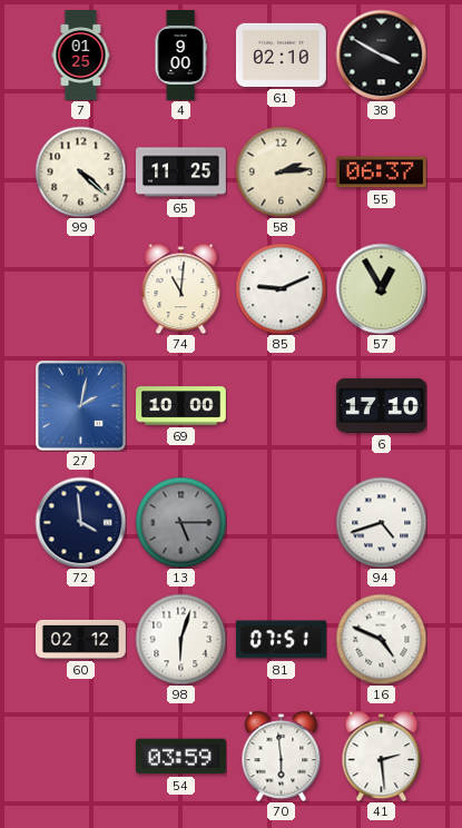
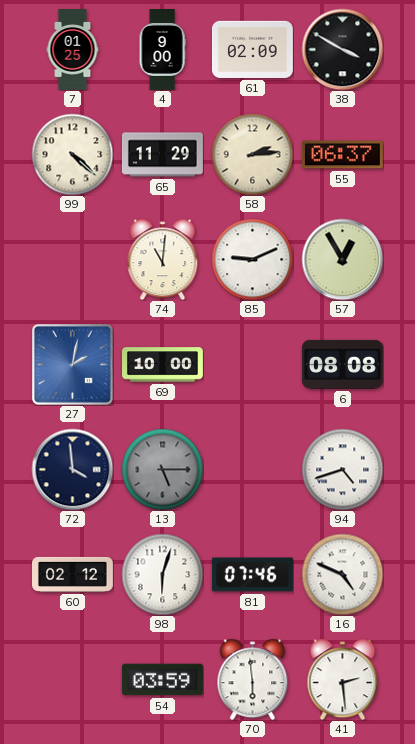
61: 02:10 -> 02:09 (252, 49)
65: 11:25 -> 11:29 (162, 155)
6: 17:10 -> 08:08 (342, 364)
81: 07:51 -> 07:46 (252, 575)
